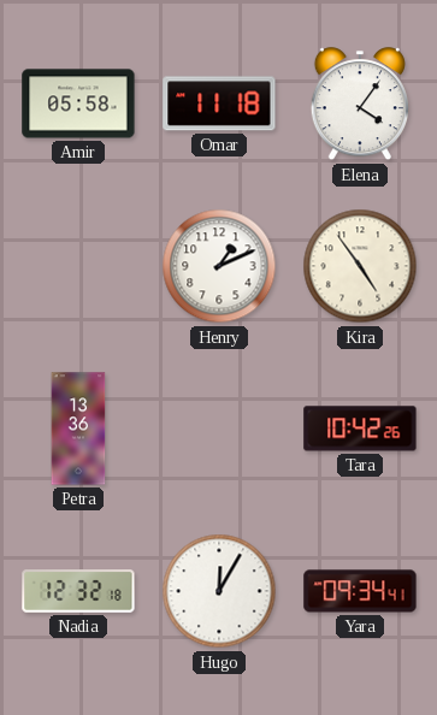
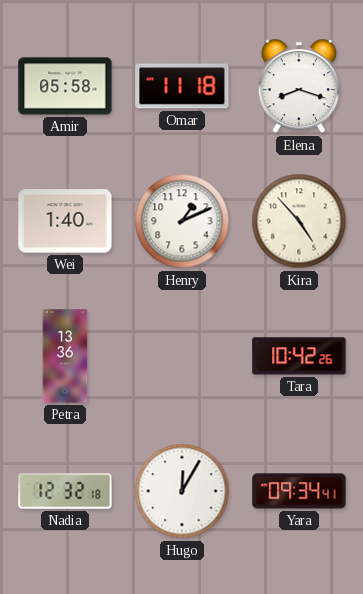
Elena: 4:06 -> 8:18 (299, 87)
Wei: none -> 1:40 (65, 221)
Kira: 4:54 -> 4:53 (299, 221)
